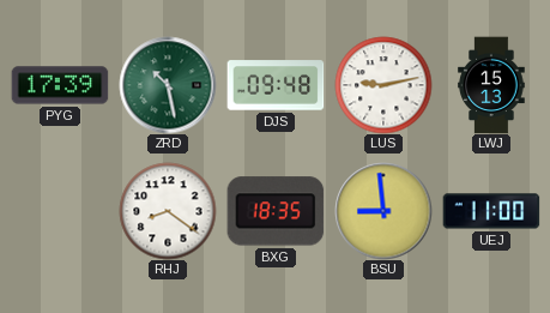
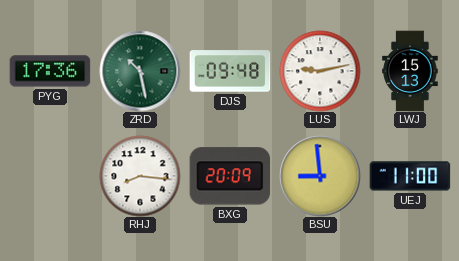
PYG: 17:39 -> 17:36 (50, 71)
RHJ: 8:21 -> 8:16 (140, 176)
BXG: 18:35 -> 20:09 (230, 176)
